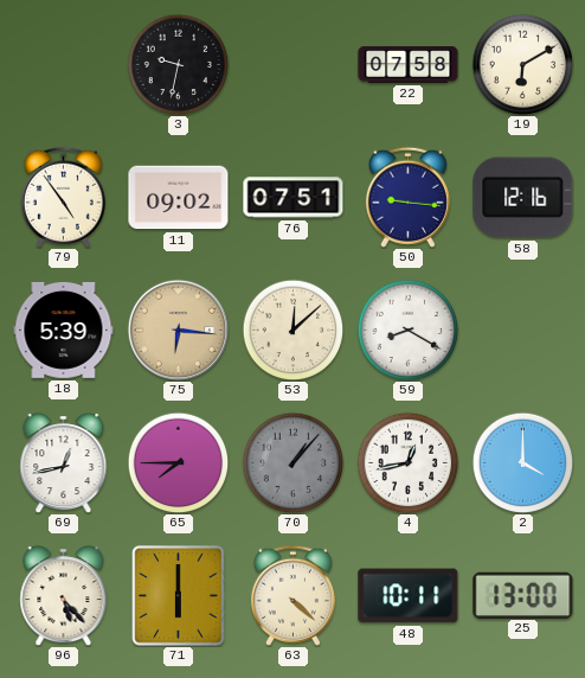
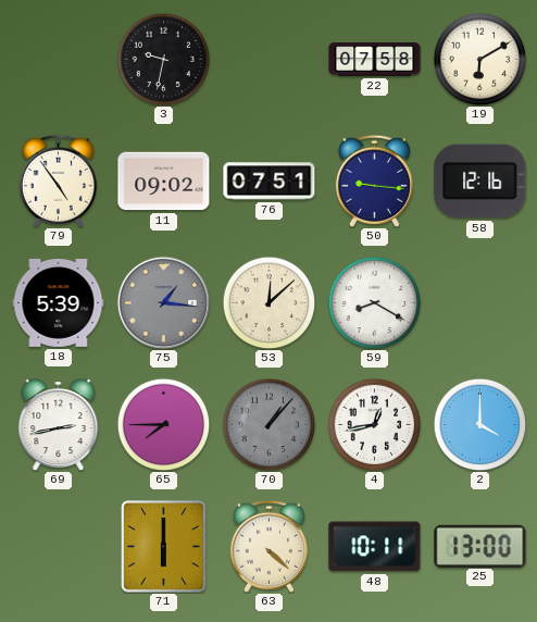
75: 6:16 -> 1:16 (163, 302)
75 dial: champagne -> grey (163, 302)
69: 12:43 -> 2:43 (59, 425)
96: 5:23 -> none (64, 596)
